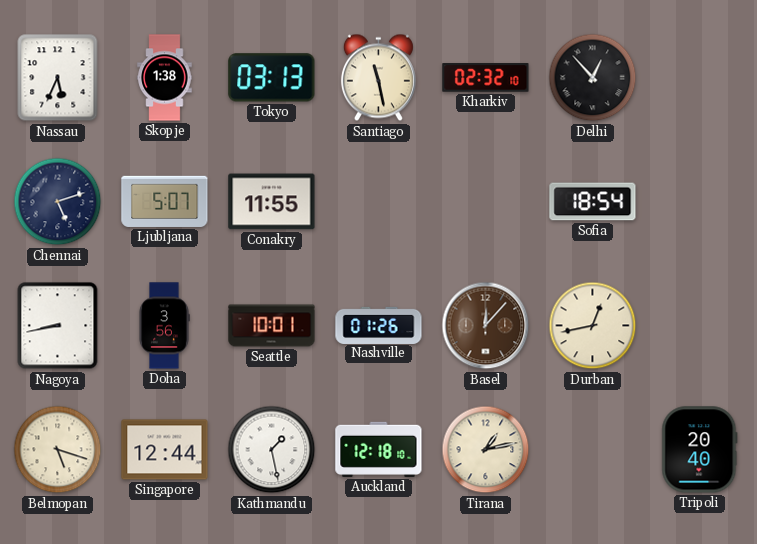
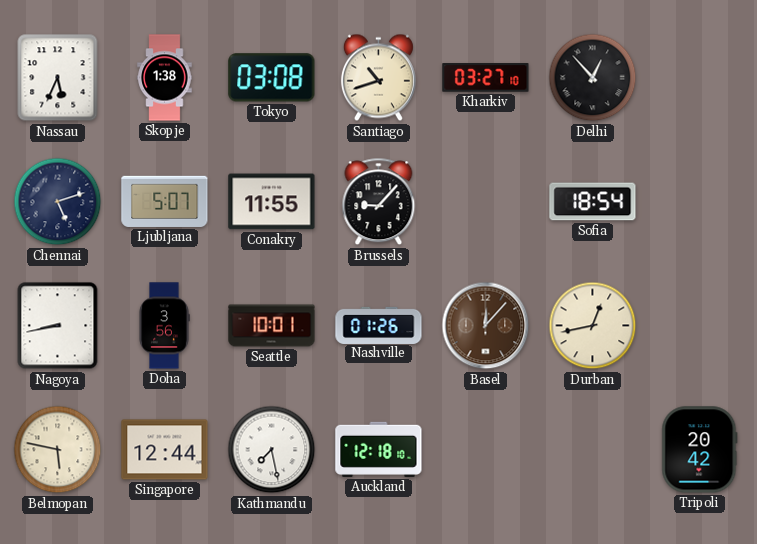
Tokyo: 03:13 -> 03:08 (272, 78)
Santiago: 11:28 -> 10:42 (378, 78)
Kharkiv: 02:32 -> 03:27 (486, 78)
Brussels: none -> 9:07 (379, 202)
Belmopan: 5:18 -> 5:47 (58, 450)
Kathmandu: 1:28 -> 7:28 (272, 450)
Tirana: 1:13 -> none (486, 450)
Tripoli: 20:40 -> 20:42 (700, 450)
